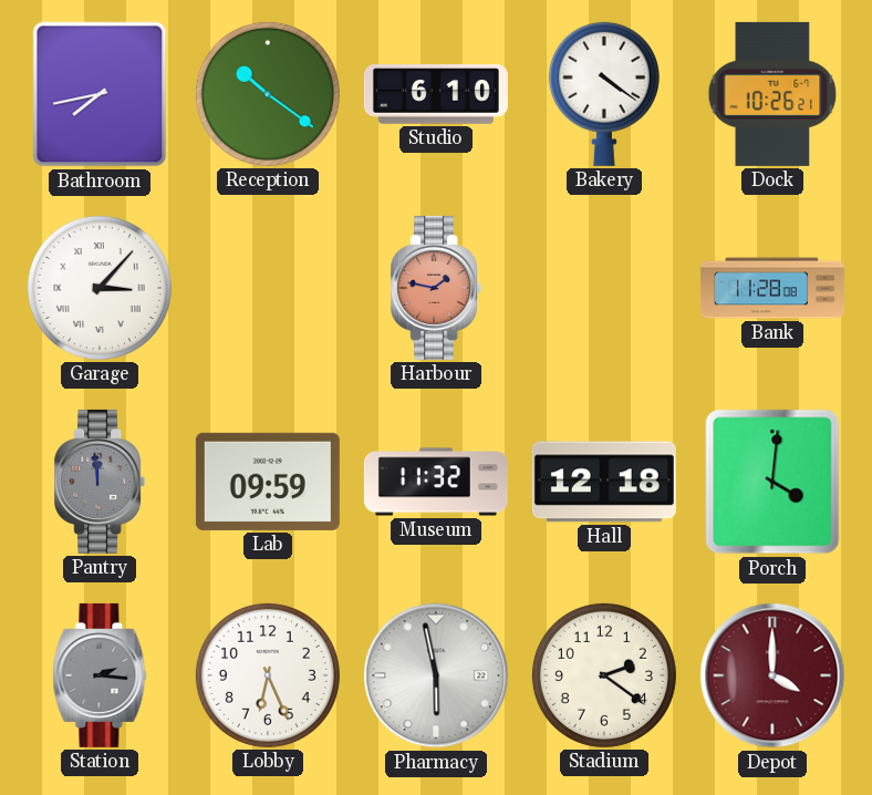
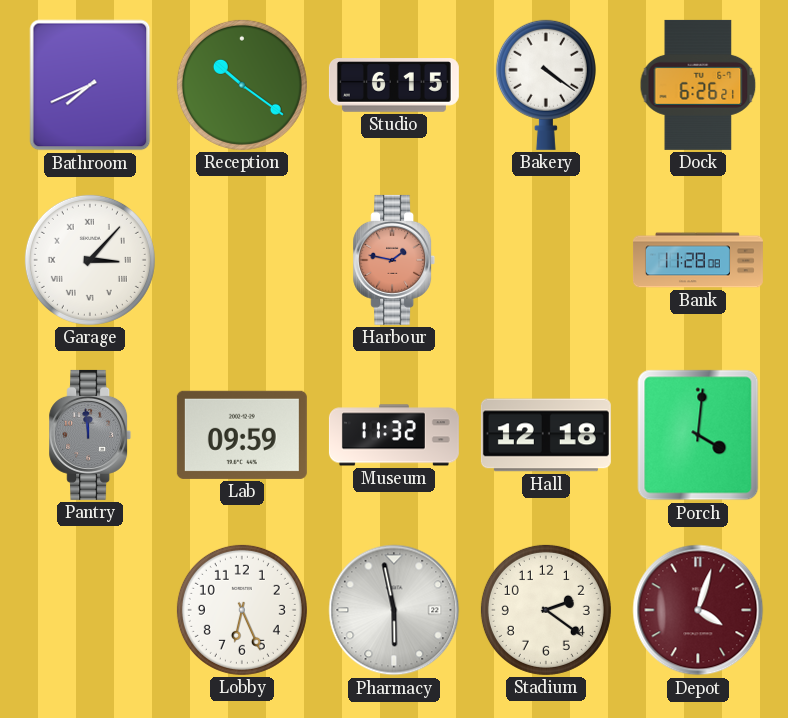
Bathroom: 7:43 -> 7:41 (90, 85)
Studio: 6:10 -> 6:15 (394, 85)
Dock: 10:26 -> 6:26 (698, 85)
Station: 2:16 -> none (100, 675)
Depot: 4:00 -> 4:03 (698, 610)
